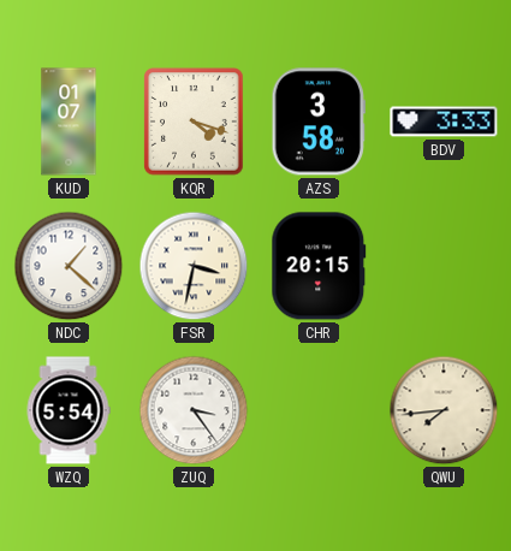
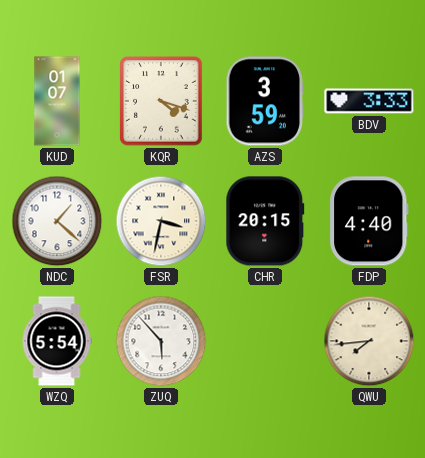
AZS: 3:58 -> 3:59 (264, 101)
FDP: none -> 4:40 (369, 221)
ZUQ: 3:24 -> 5:53 (161, 341)
